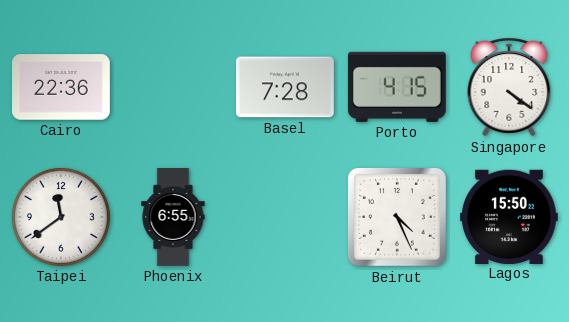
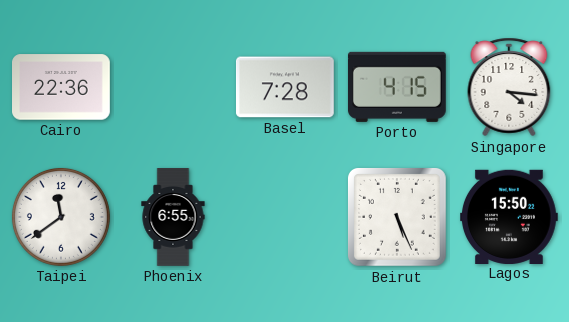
Singapore: 4:21 -> 4:16 (509, 87)
Beirut: 4:26 -> 5:26 (397, 217)
